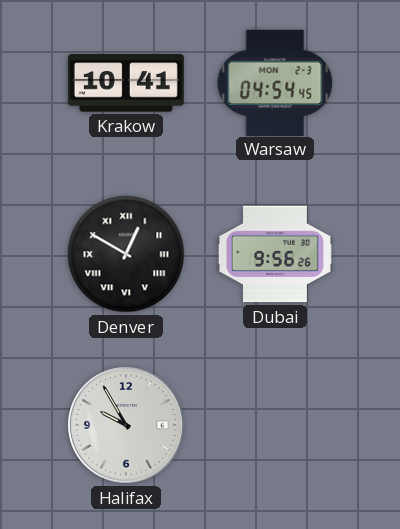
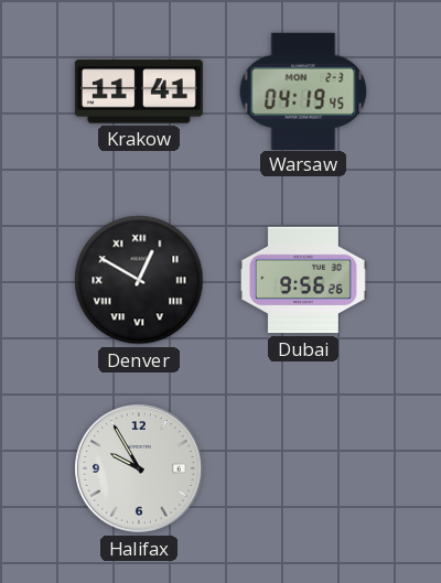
Krakow: 10:41 -> 11:41 (139, 91)
Warsaw: 04:54 -> 04:19 (303, 90)
